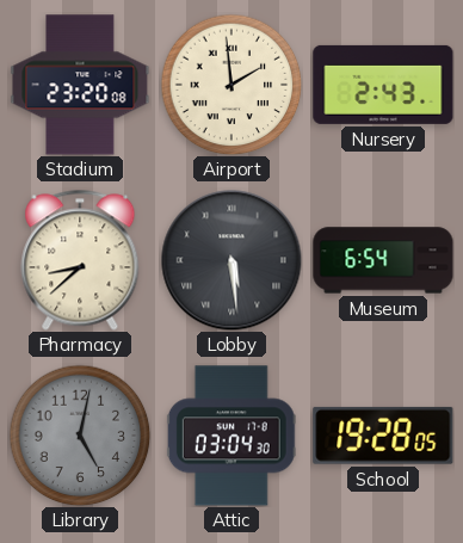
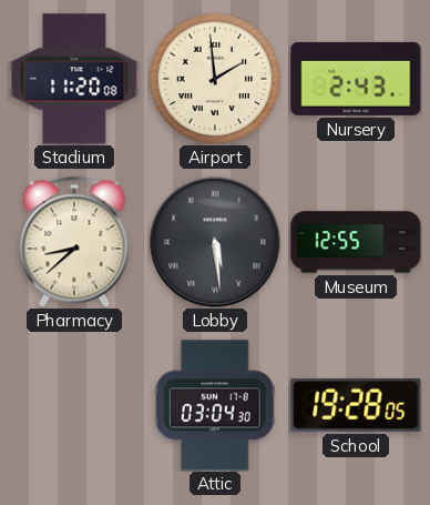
Stadium: 23:20 -> 11:20 (74, 79)
Museum: 6:54 -> 12:55 (356, 242)
Library: 5:02 -> none (80, 436)
